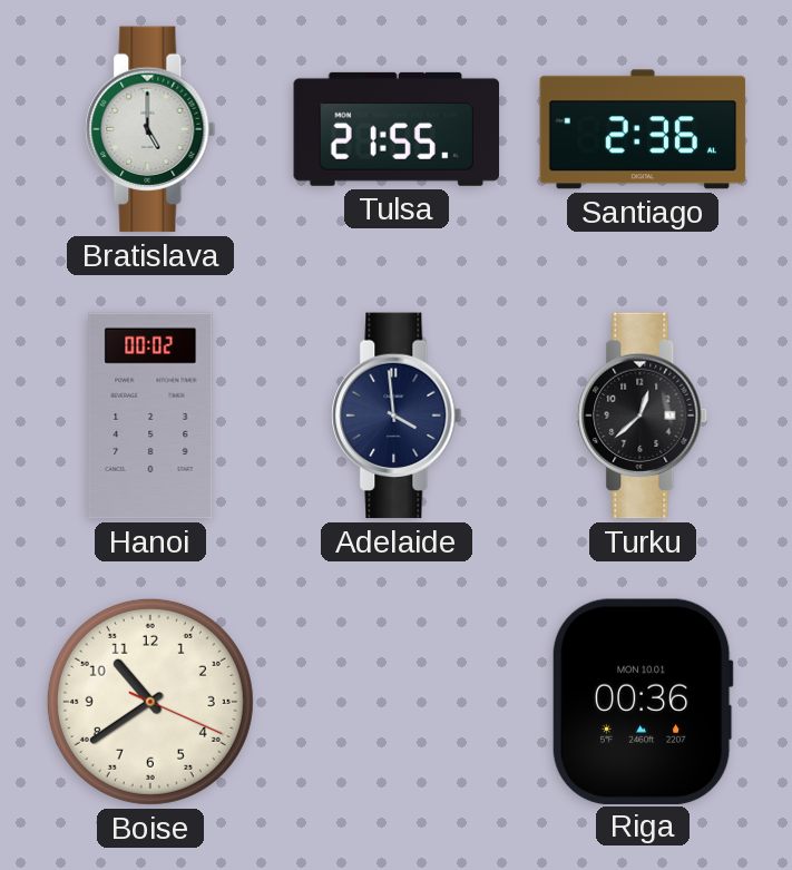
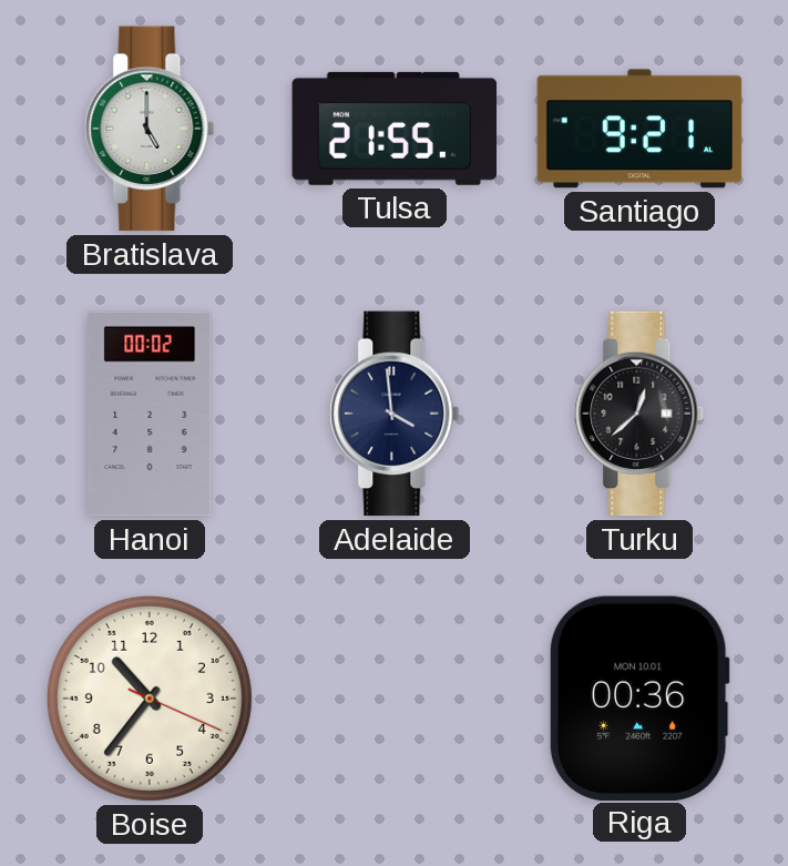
Santiago: 2:36 -> 9:21 (639, 129)
Boise: 10:39 -> 10:36 (150, 699)
